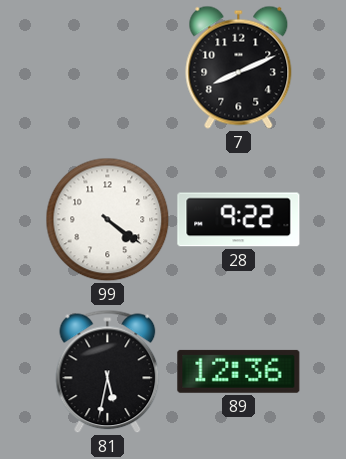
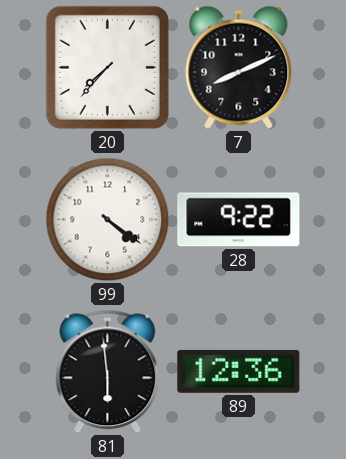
20: none -> 7:37 (107, 67)
81: 5:32 -> 5:59 (108, 372)
